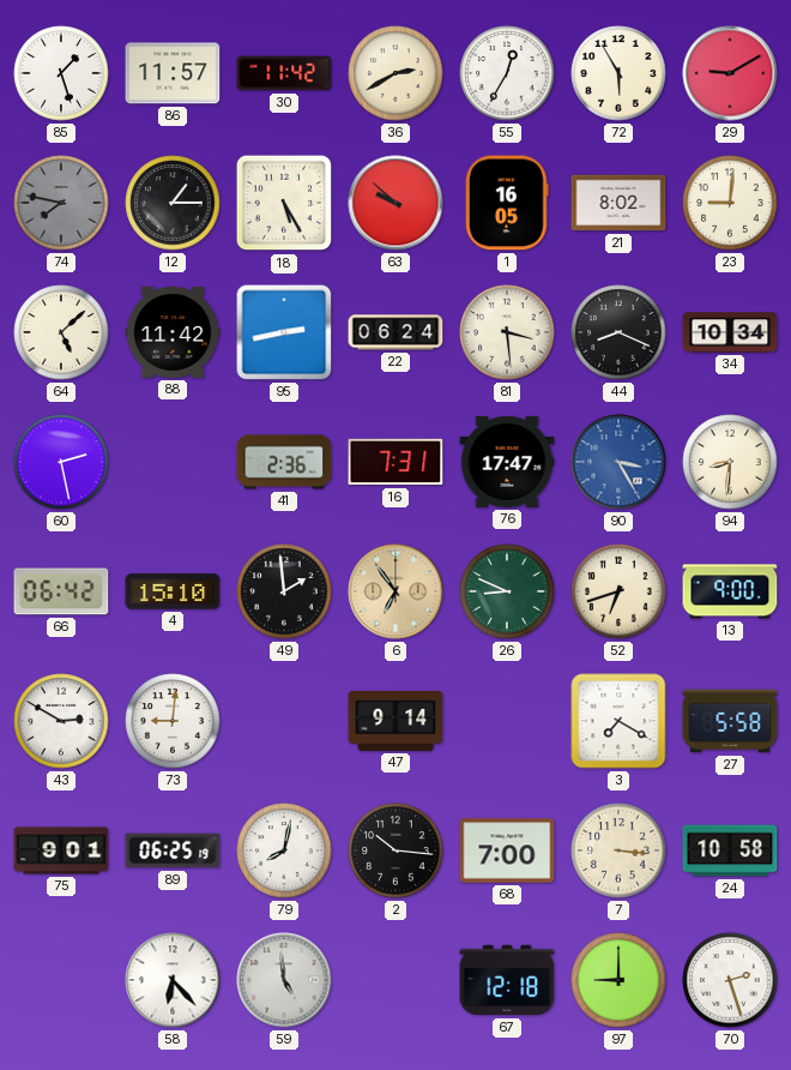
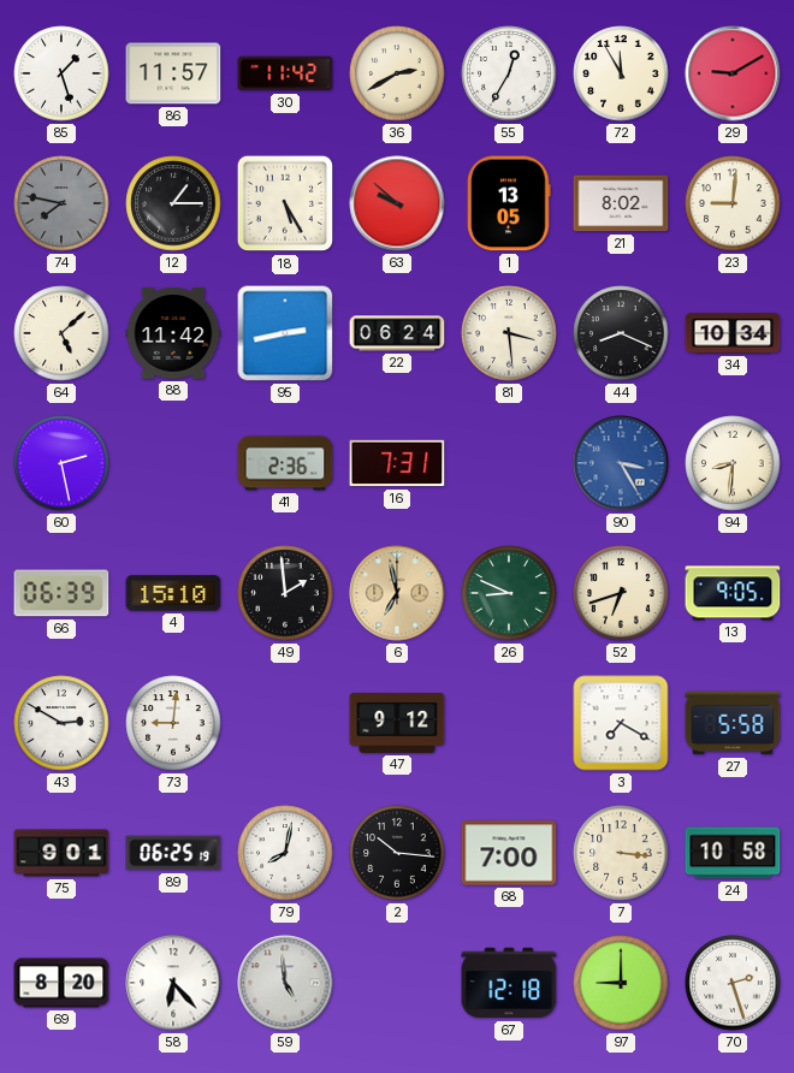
72: 5:55 -> 11:55 (621, 73)
1: 16:05 -> 13:05 (509, 203)
76: 17:47 -> none (507, 462)
66: 06:42 -> 06:39 (61, 593)
6: 6:54 -> 6:58 (397, 593)
13: 9:00 -> 9:05 (733, 593)
47: 9:14 -> 9:12 (397, 723)
69: none -> 8:20 (61, 983)
